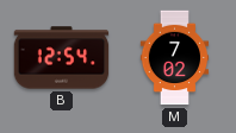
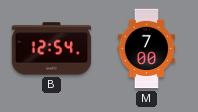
M: 7:02 -> 7:00 (147, 49)
